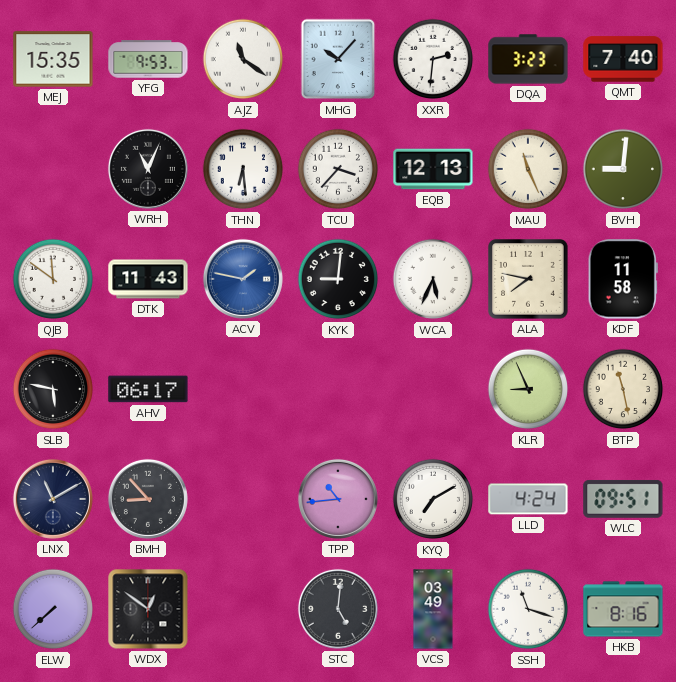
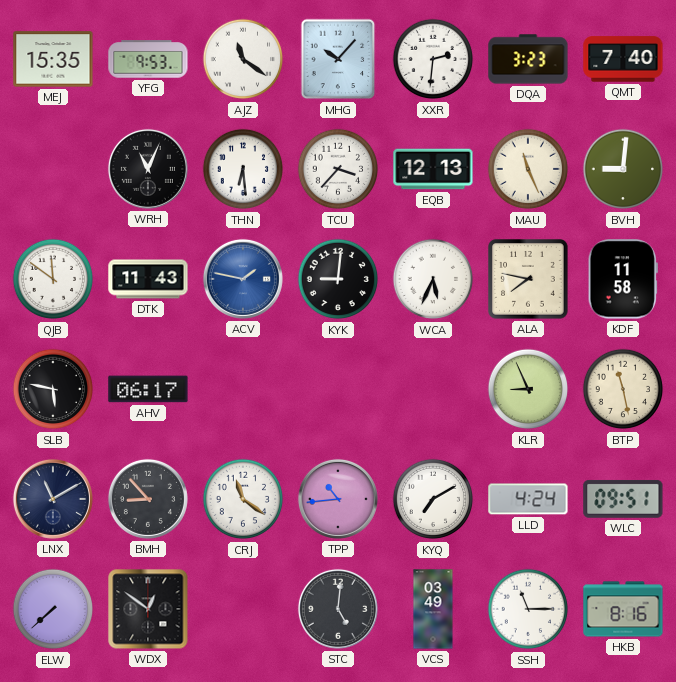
CRJ: none -> 11:21 (243, 499)
SSH: 11:18 -> 11:15 (528, 609)
